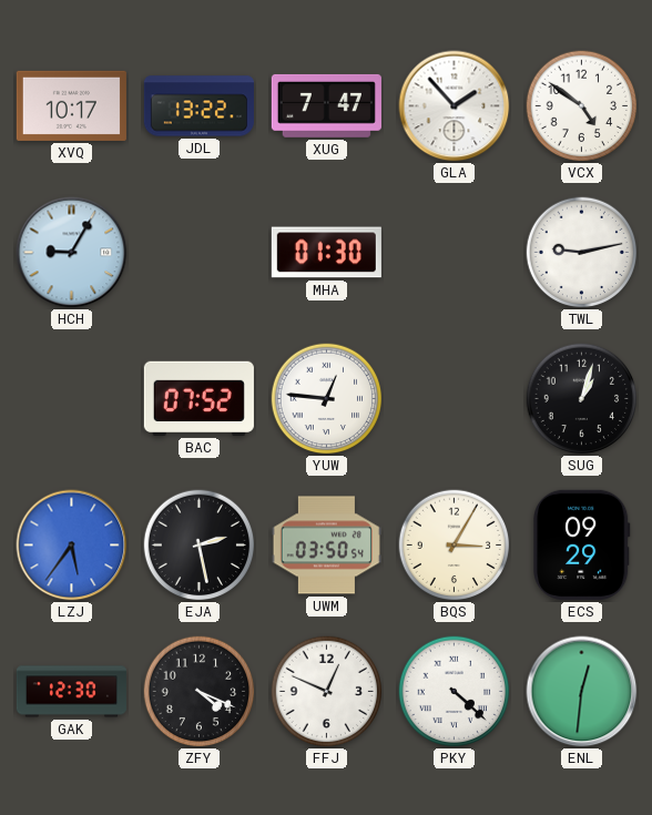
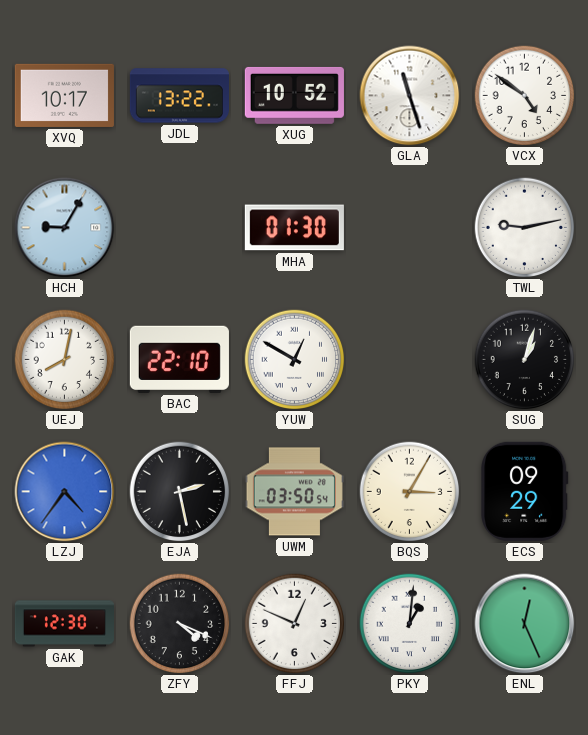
XUG: 7:47 -> 10:52 (294, 95)
GLA: 1:53 -> 11:27 (410, 96)
UEJ: none -> 8:02 (65, 360)
BAC: 07:52 -> 22:10 (179, 359)
YUW: 12:46 -> 12:50 (295, 360)
LZJ: 5:36 -> 4:36 (65, 492)
PKY: 4:22 -> 1:01 (410, 624)
ENL: 12:31 -> 12:26 (525, 624)
